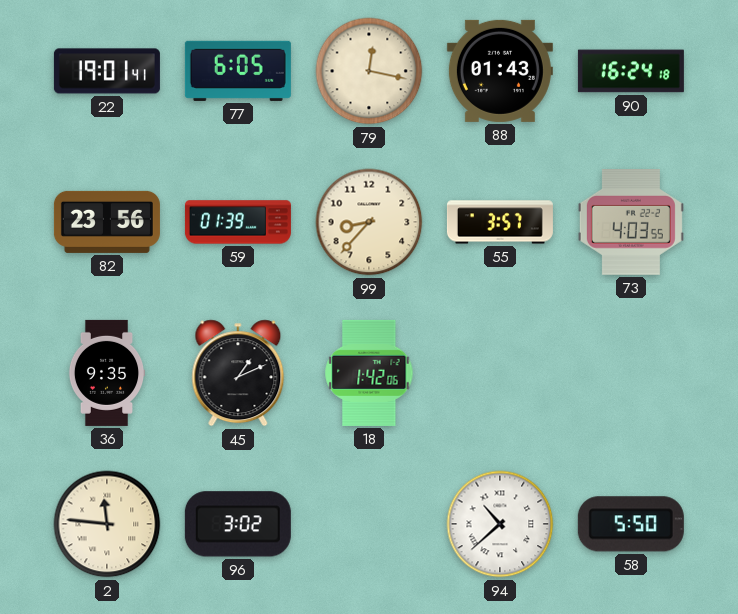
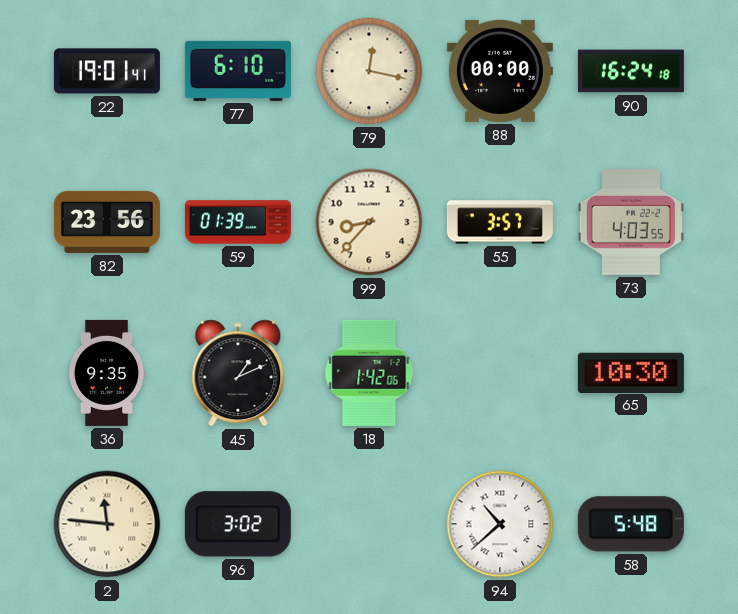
77: 6:05 -> 6:10 (238, 71)
88: 01:43 -> 00:00 (500, 71)
65: none -> 10:30 (631, 372)
58: 5:50 -> 5:48 (631, 524)
